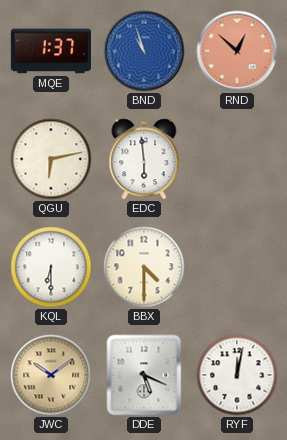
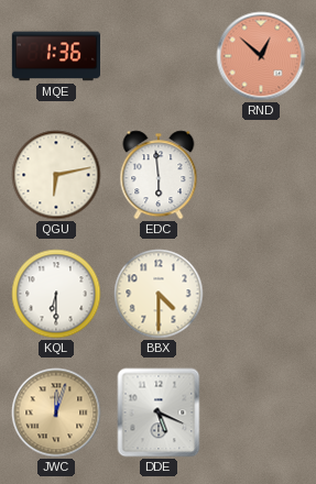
MQE: 1:37 -> 1:36 (55, 56)
BND: 10:57 -> none (144, 51)
JWC: 10:09 -> 12:03 (56, 413)
RYF: 12:02 -> none (237, 375)
